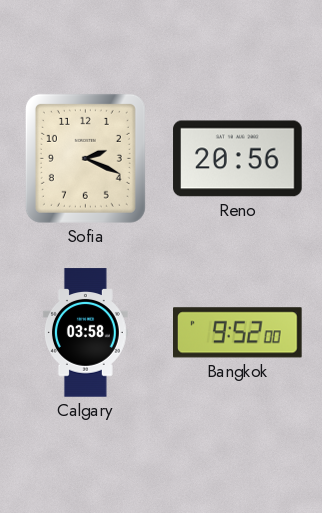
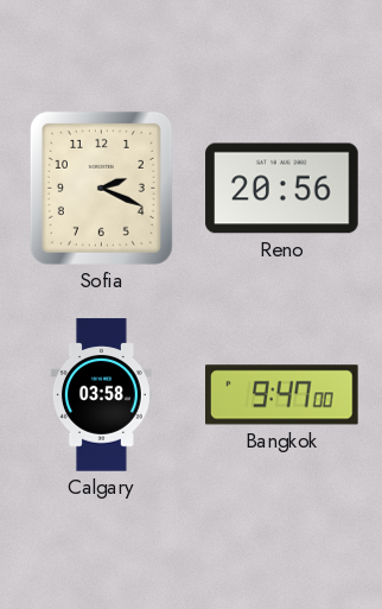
Bangkok: 9:52 -> 9:47 (282, 395)
